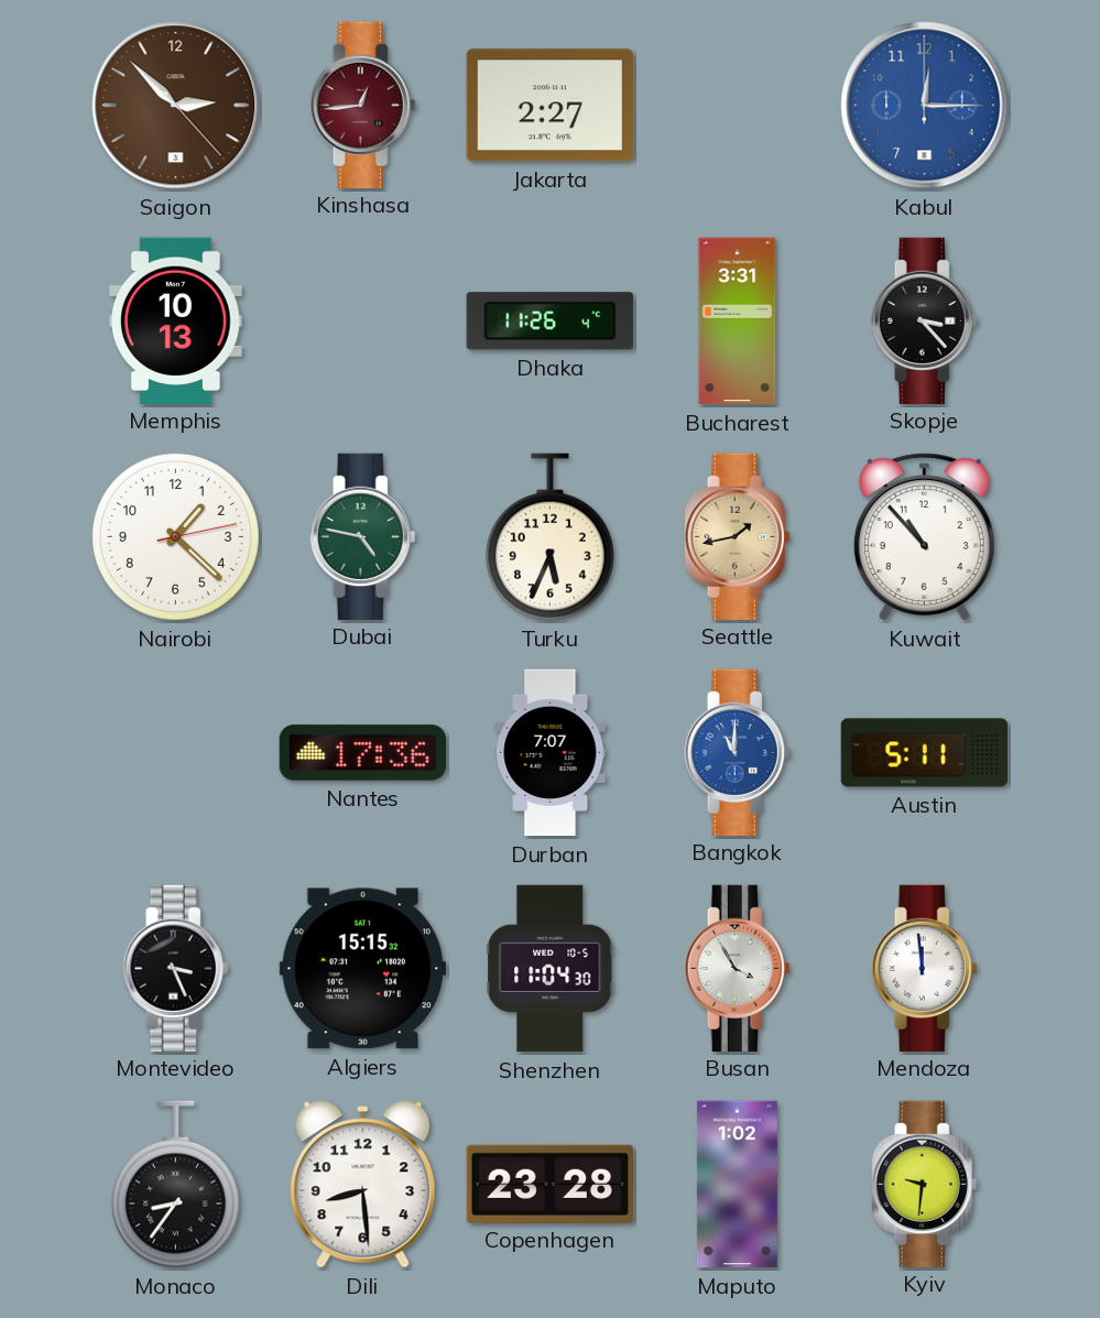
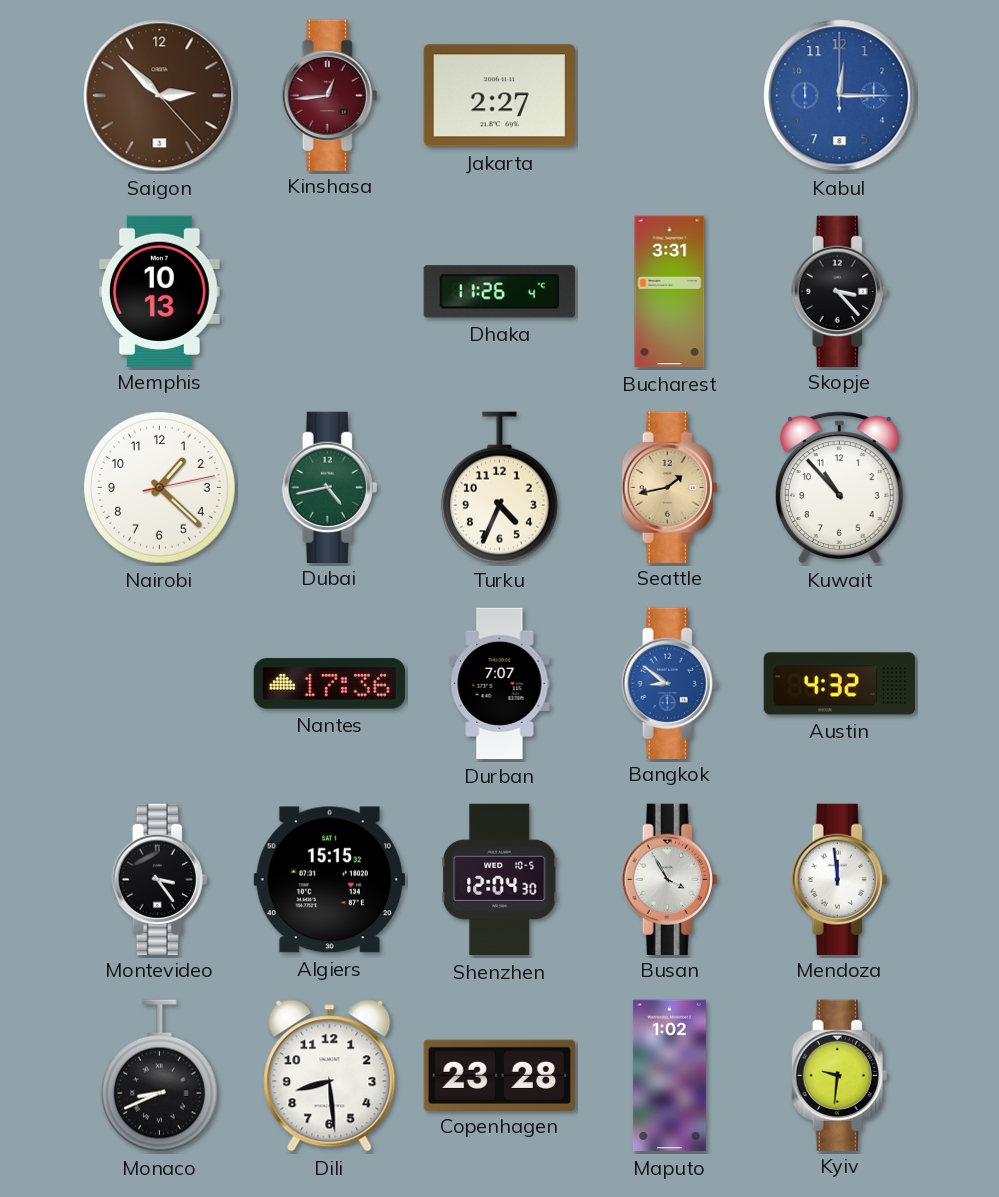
Dubai: 4:47 -> 4:43 (330, 487)
Turku: 5:34 -> 4:34 (499, 488)
Bangkok: 11:00 -> 8:51 (670, 683)
Austin: 5:11 -> 4:32 (840, 684)
Montevideo: 3:26 -> 3:24 (160, 879)
Shenzhen: 11:04 -> 12:04 (500, 880)
Monaco: 8:36 -> 8:41 (159, 1076)
